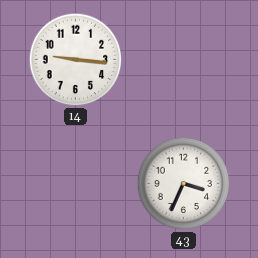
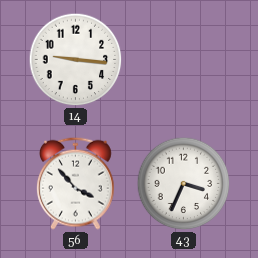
56: none -> 3:53 (76, 183)
